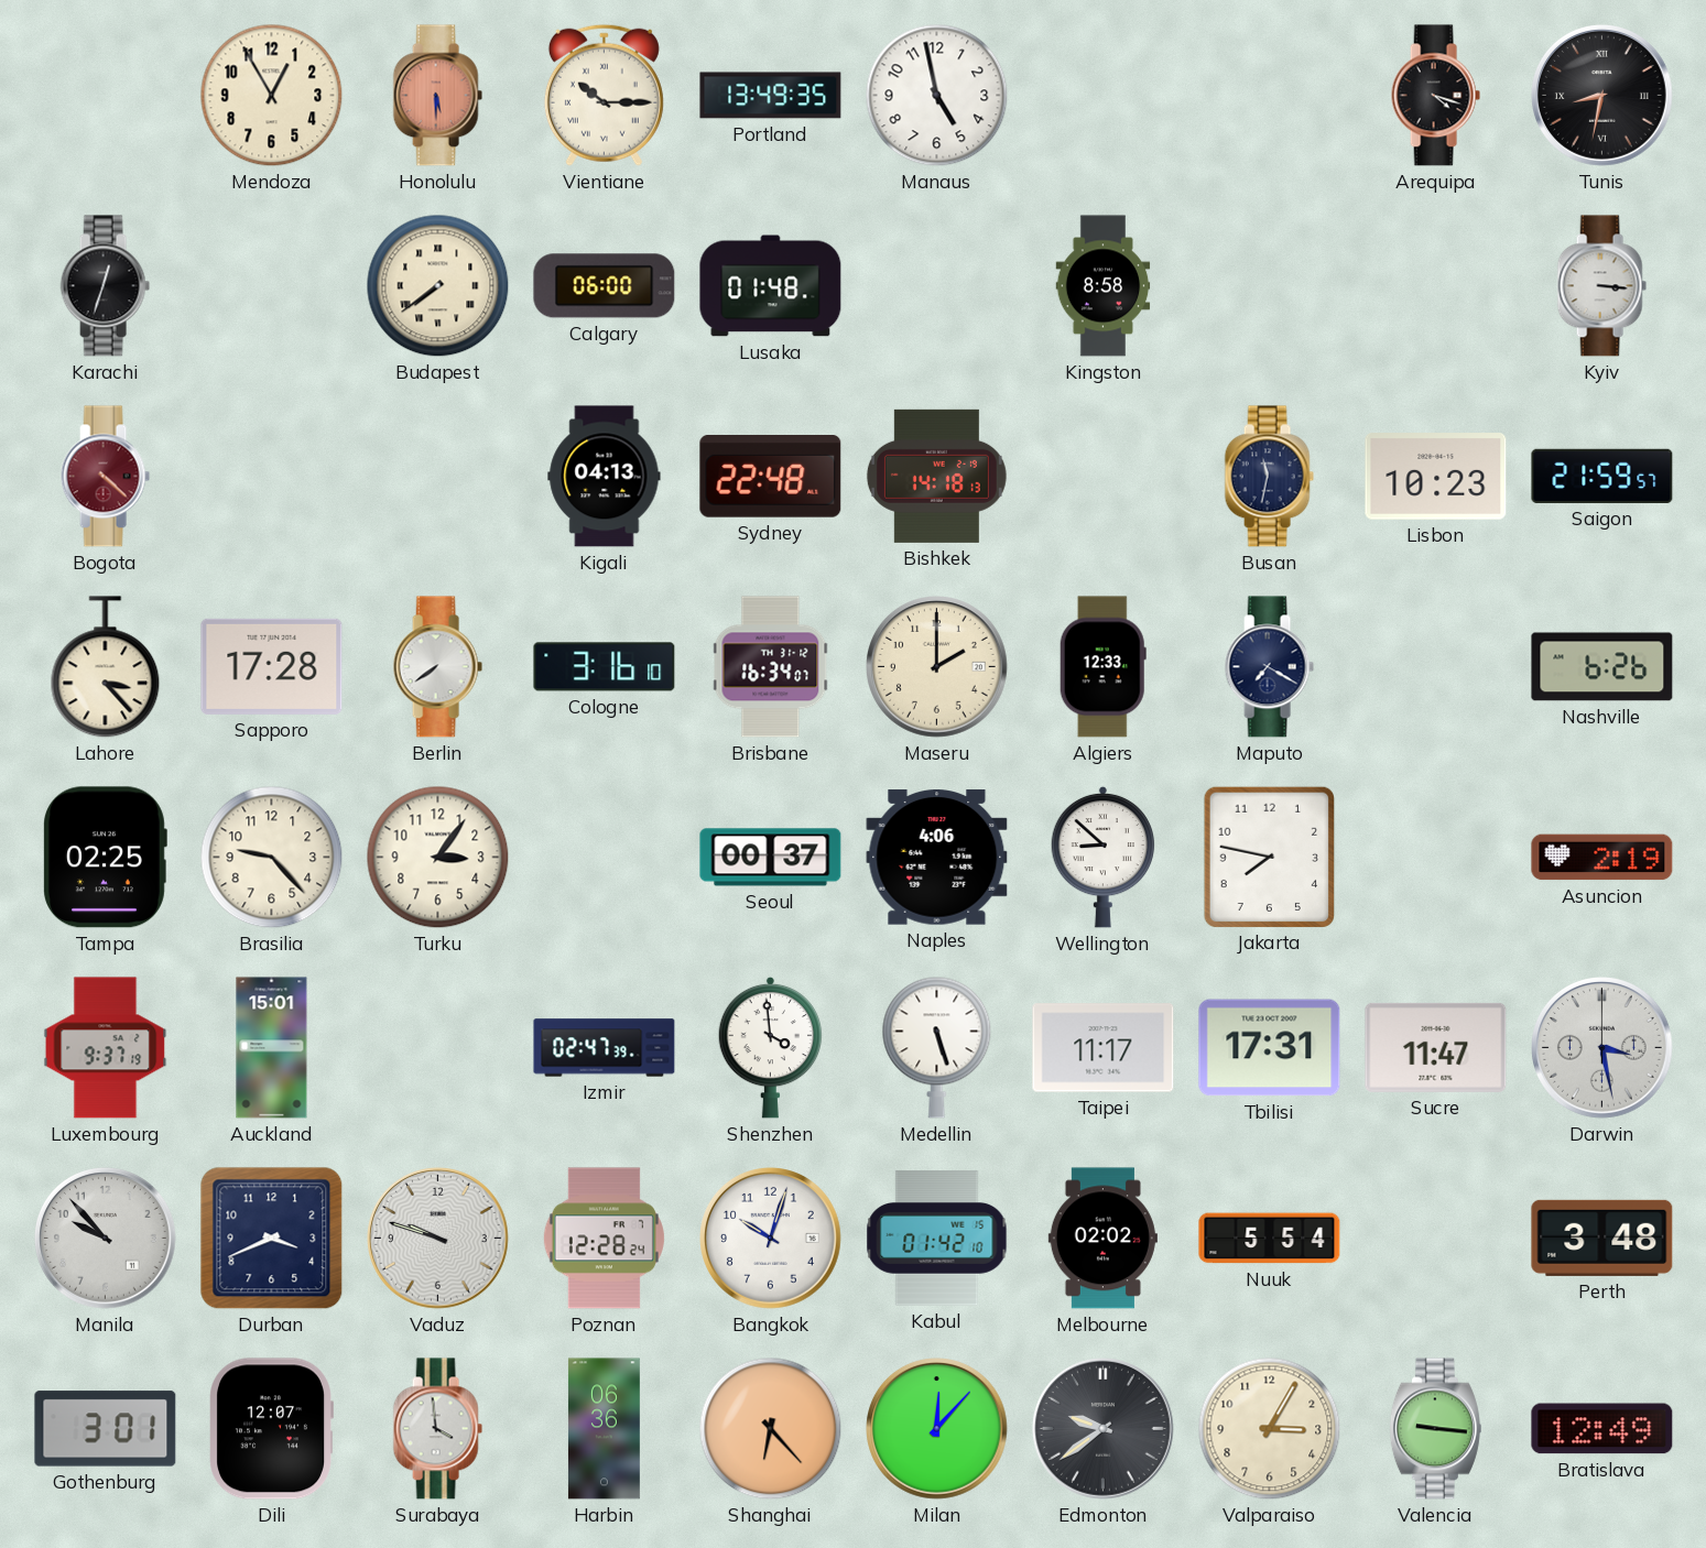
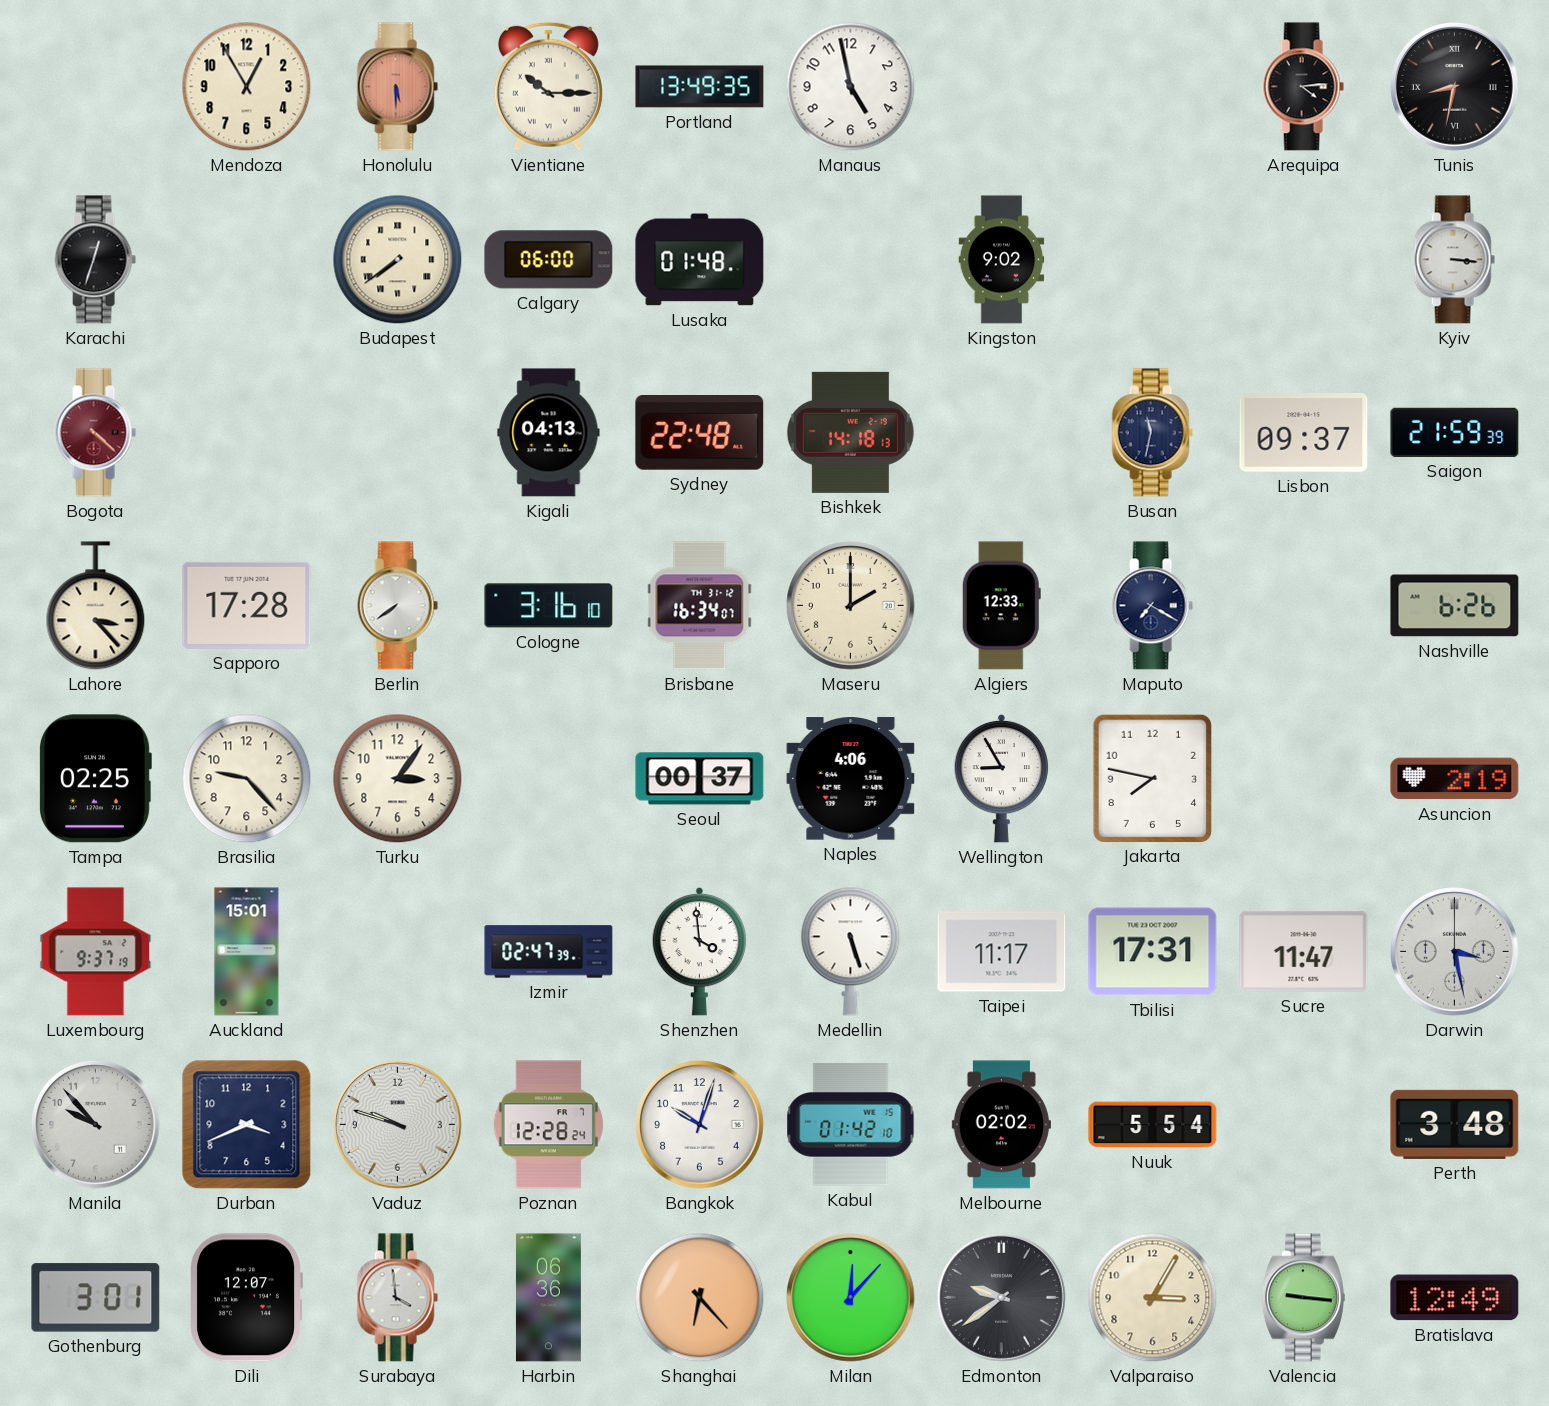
Arequipa: 4:18 -> 4:14 (1303, 87)
Kingston: 8:58 -> 9:02 (1002, 260)
Lisbon: 10:23 -> 09:37 (1304, 433)
Saigon: 21:59:57 -> 21:59:39 (1455, 432)
Wellington: 8:52 -> 8:55 (1002, 778)
